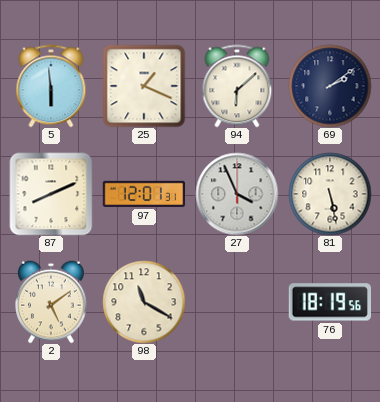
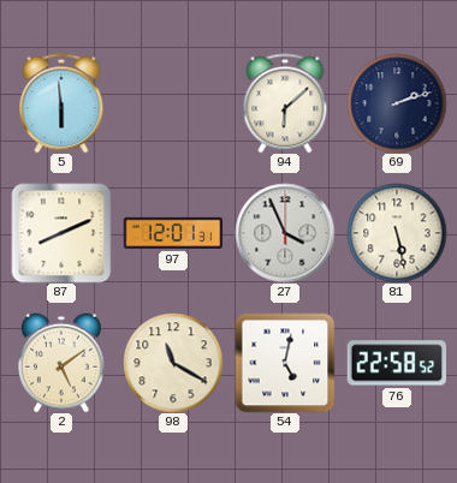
25: 1:19 -> none (144, 86)
69: 2:09 -> 2:12 (397, 103)
54: none -> 5:02 (285, 363)
76: 18:19 -> 22:58 (396, 363)
